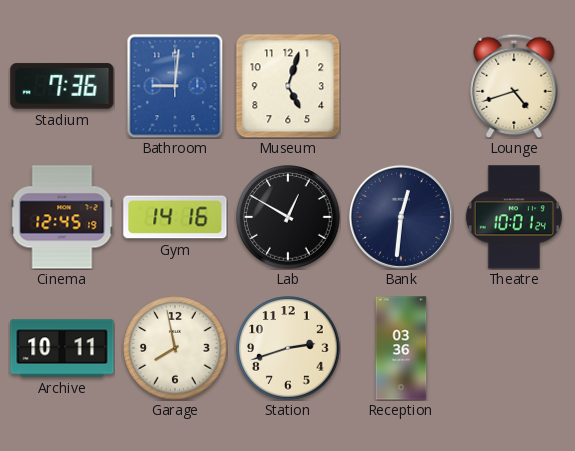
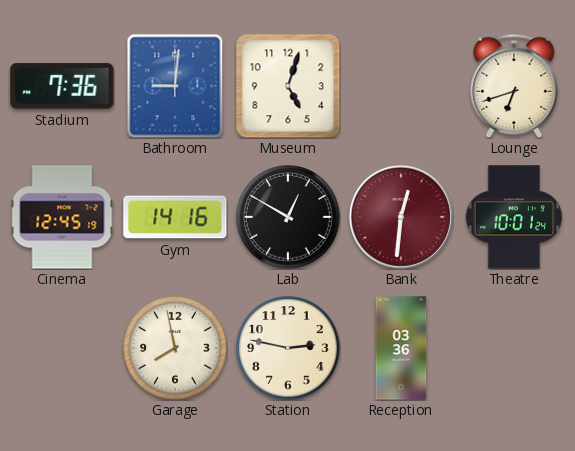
Lounge: 4:42 -> 6:42 (514, 85)
Bank dial: navy -> burgundy (401, 217)
Archive: 10:11 -> none (62, 348)
Station: 2:42 -> 2:47 (288, 348)
